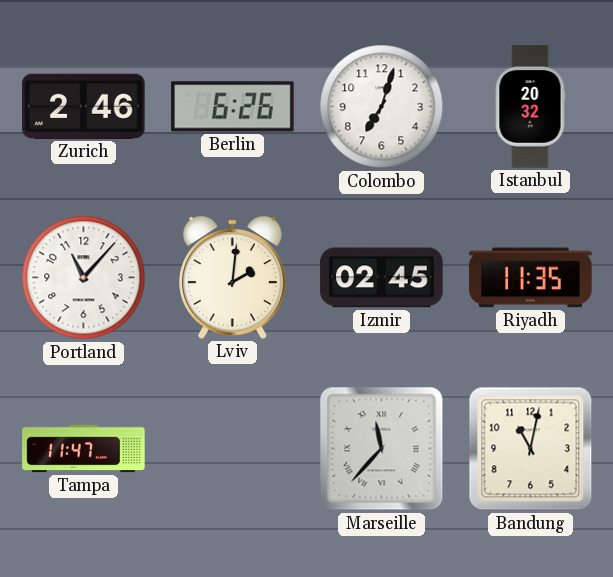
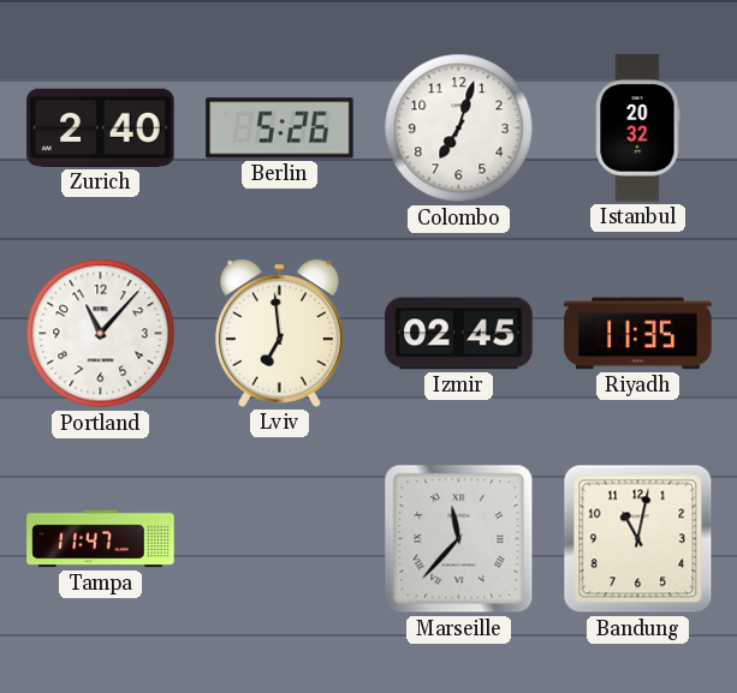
Zurich: 2:46 -> 2:40 (101, 127)
Berlin: 6:26 -> 5:26 (280, 129)
Lviv: 2:01 -> 6:59 (280, 333)
